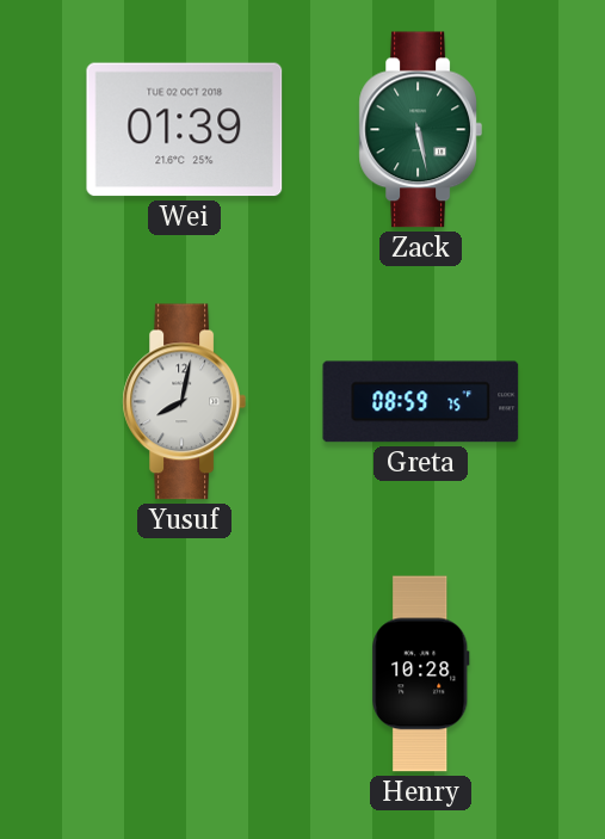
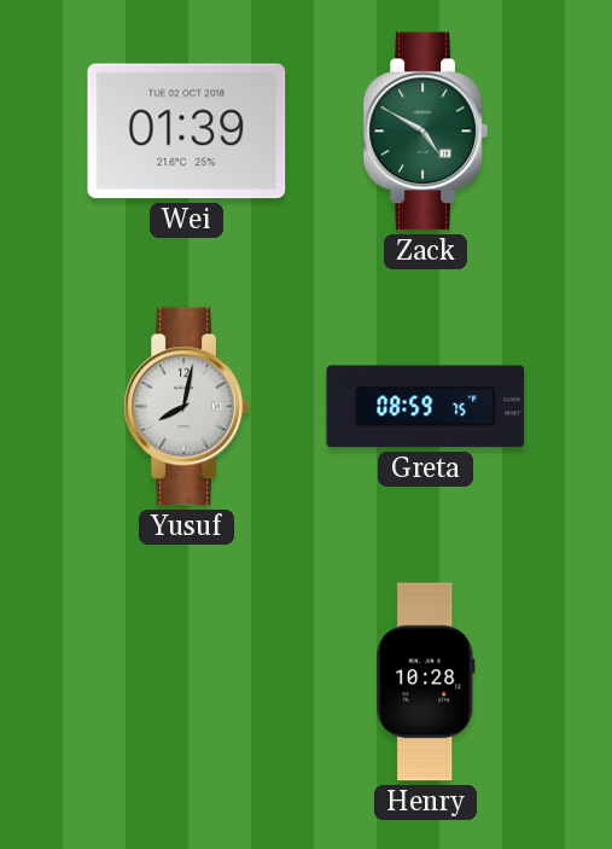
Zack: 5:28 -> 4:50 (425, 132)
